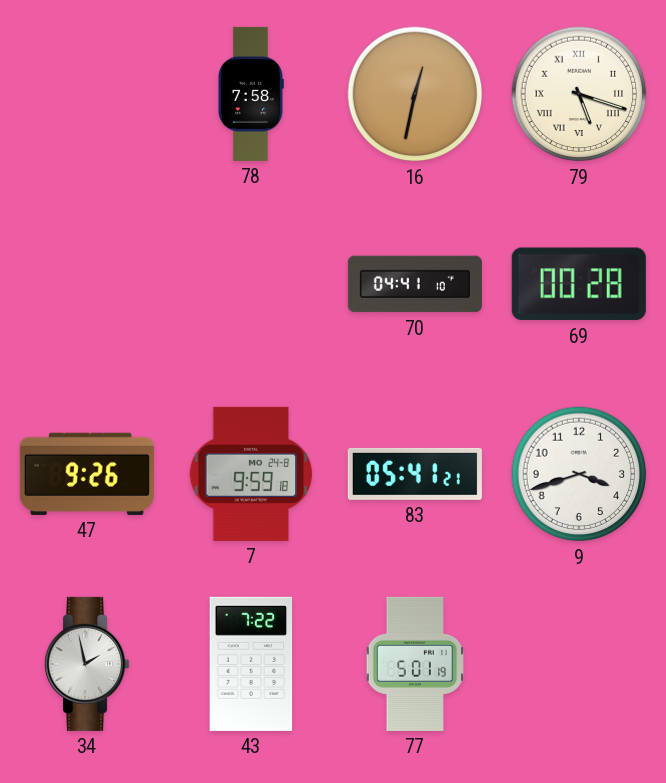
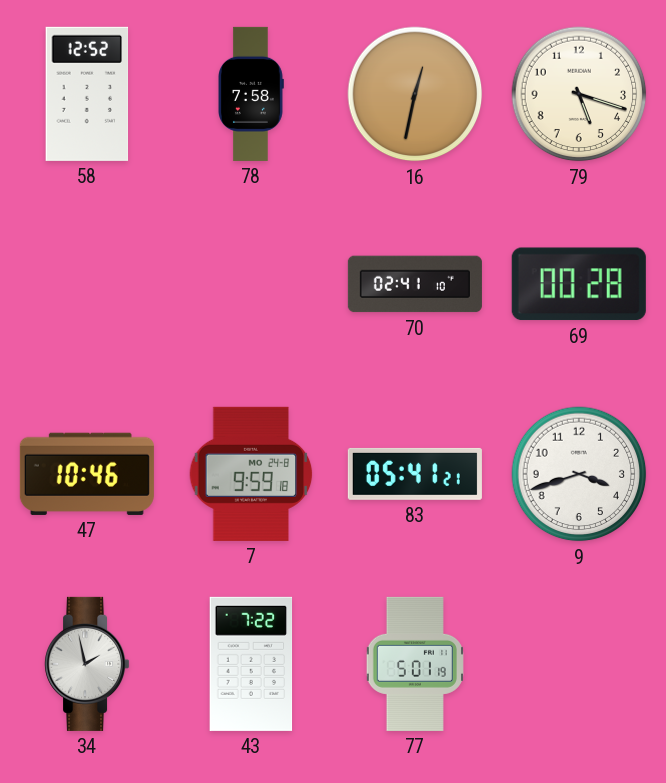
58: none -> 12:52 (87, 94)
79 numerals: Roman -> Arabic (579, 94)
70: 04:41 -> 02:41 (415, 284)
47: 9:26 -> 10:46 (87, 474)
